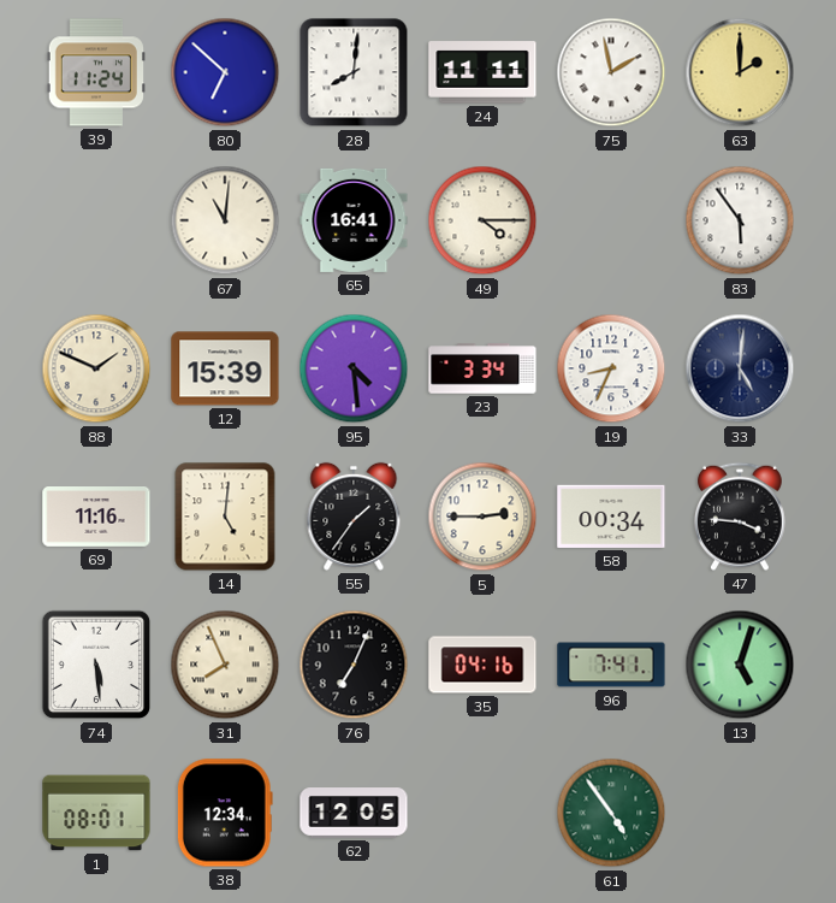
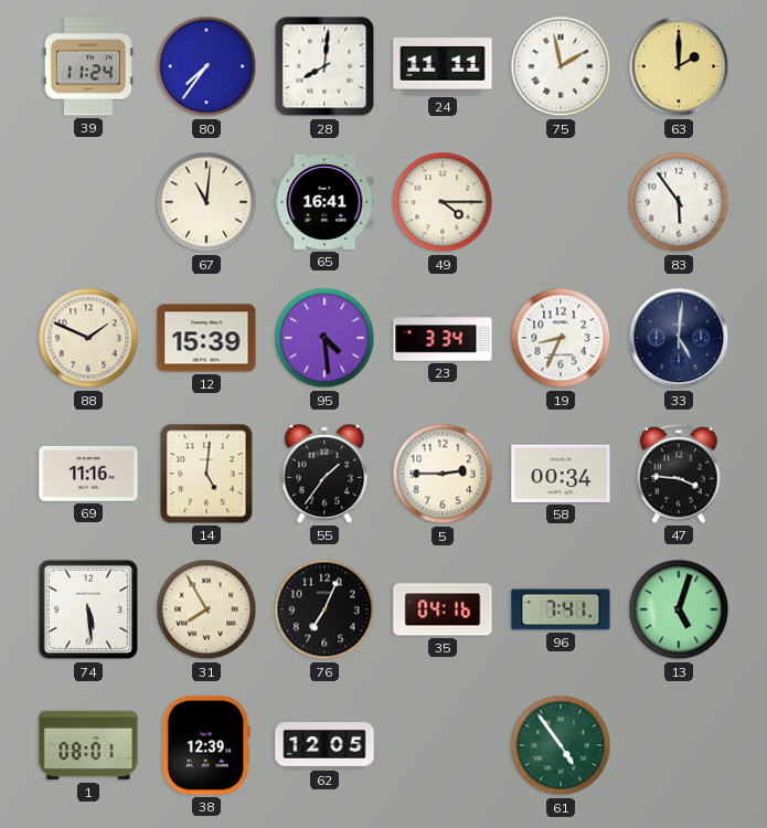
80: 6:52 -> 7:36 (206, 66)
31: 7:56 -> 7:55 (206, 609)
38: 12:34 -> 12:39 (206, 745)
